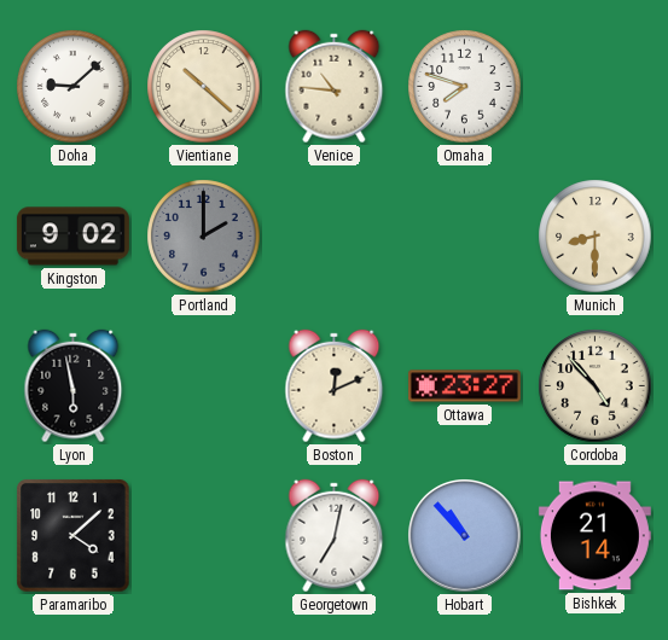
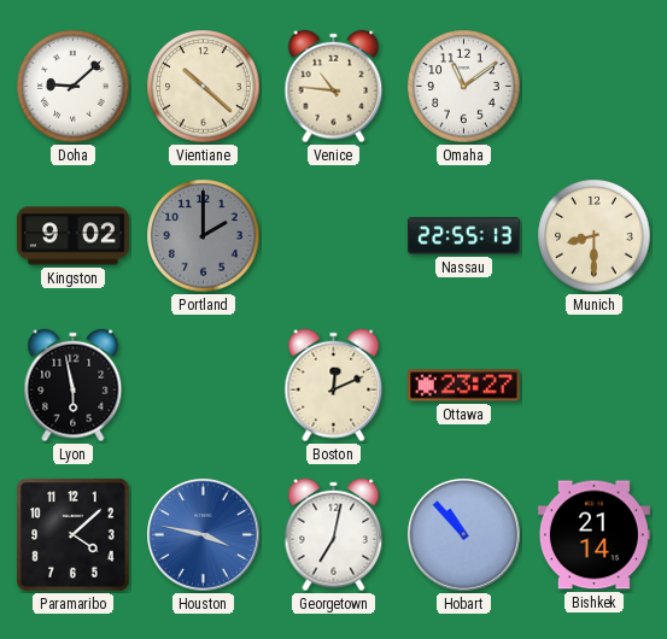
Omaha: 7:48 -> 11:09 (464, 87)
Nassau: none -> 22:55 (463, 236)
Cordoba: 4:53 -> none (596, 386)
Houston: none -> 3:47 (204, 535)
